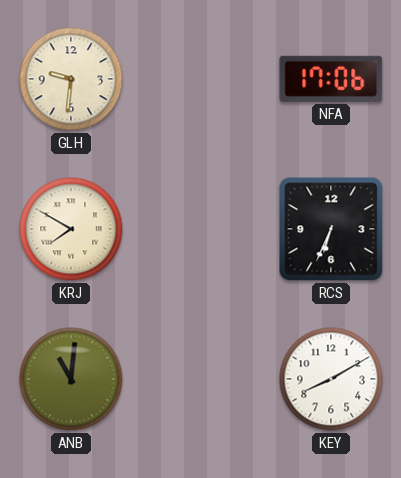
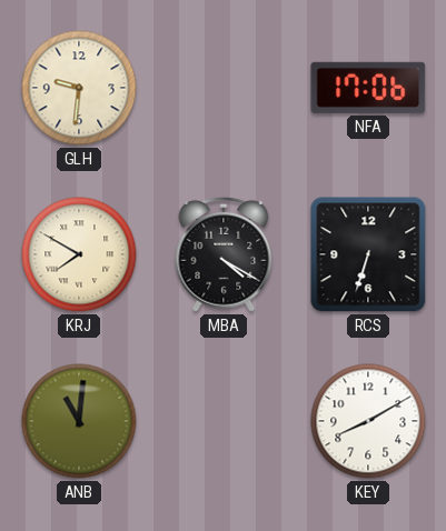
MBA: none -> 4:20 (224, 254)
RCS: 6:34 -> 6:33 (368, 254)
